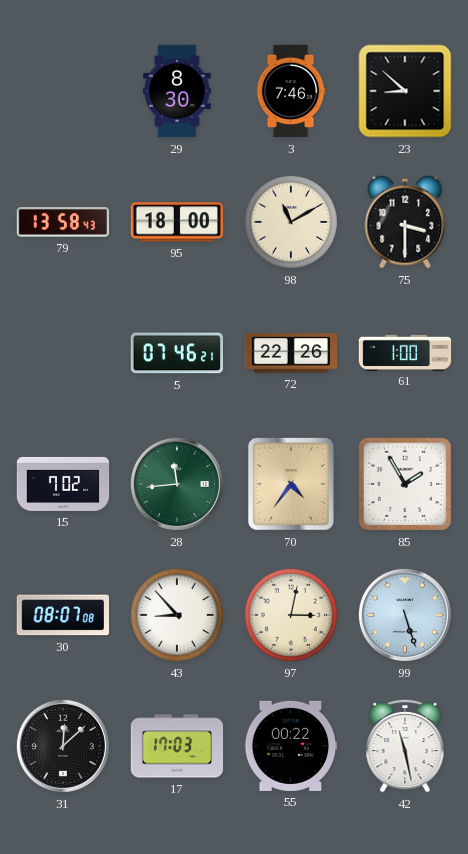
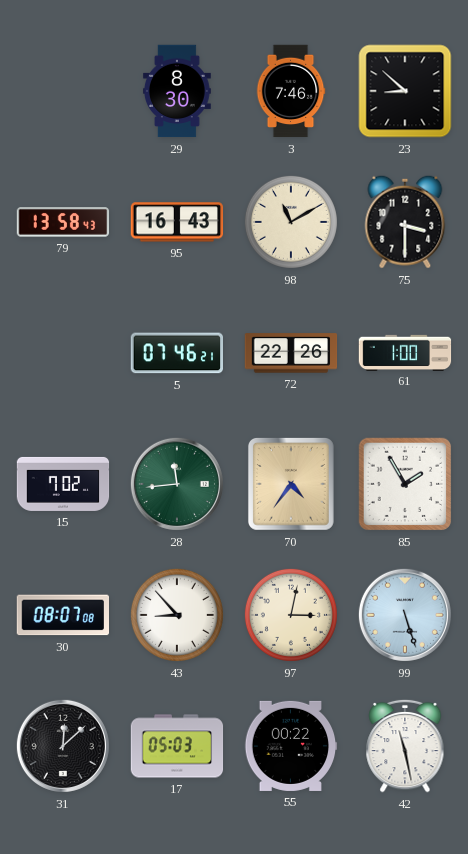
95: 18:00 -> 16:43 (177, 222)
17: 17:03 -> 05:03 (177, 746)
